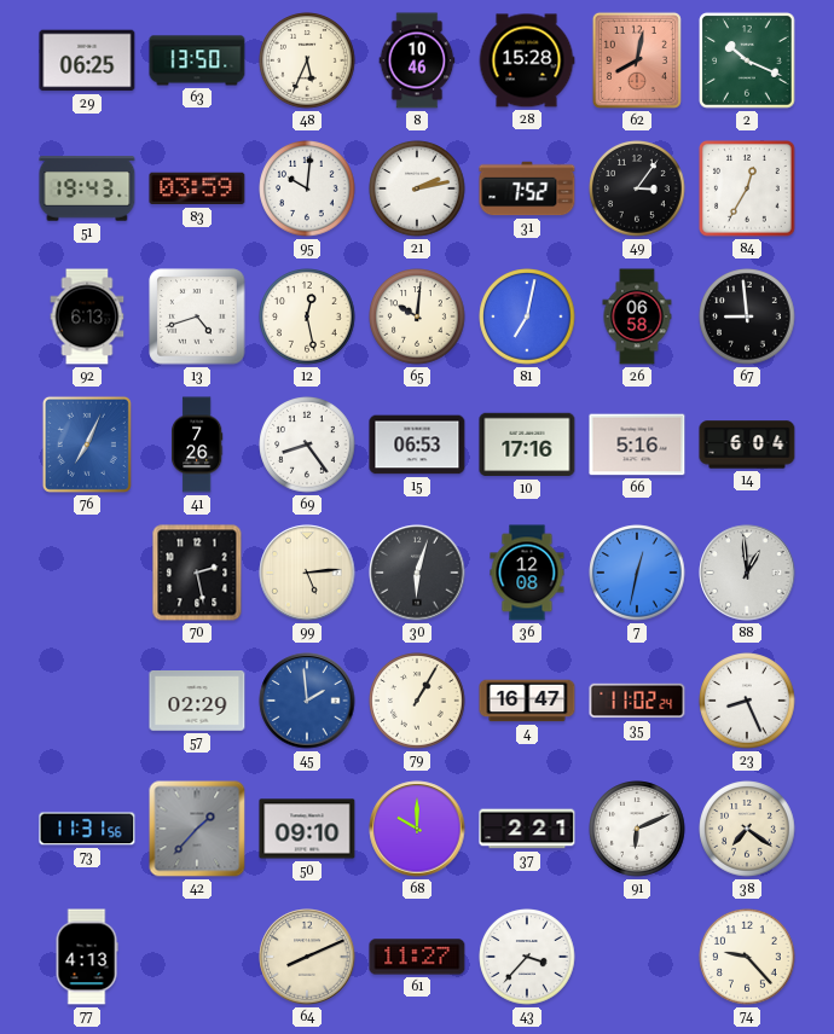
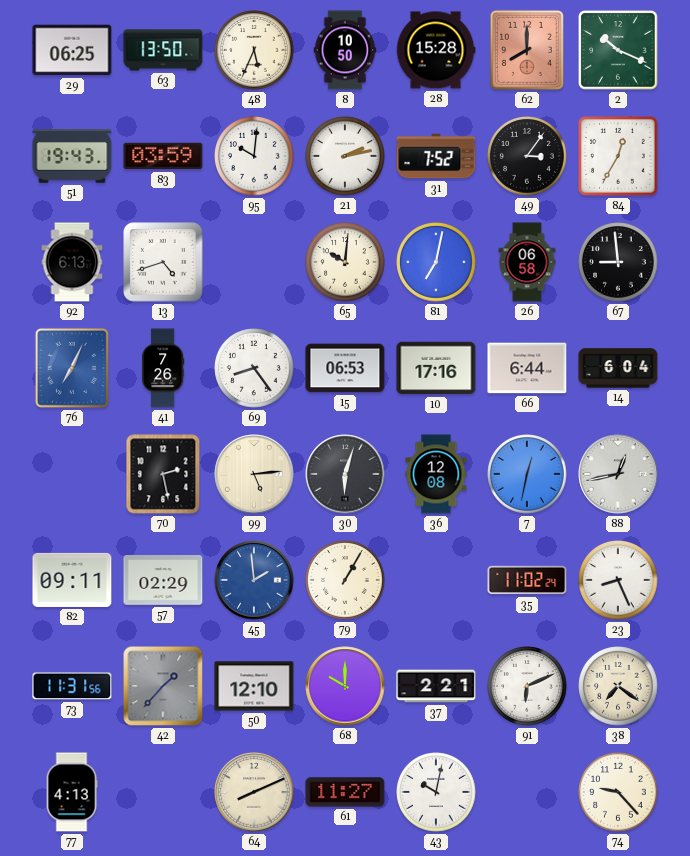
8: 10:46 -> 10:50 (345, 50)
62: 8:02 -> 8:00 (527, 50)
12: 12:28 -> none (307, 316)
66: 5:16 -> 6:44 (527, 368)
88: 12:59 -> 12:43 (618, 474)
82: none -> 09:11 (72, 580)
4: 16:47 -> none (527, 701)
50: 09:10 -> 12:10 (254, 686)
43: 3:37 -> 10:02 (436, 792)
